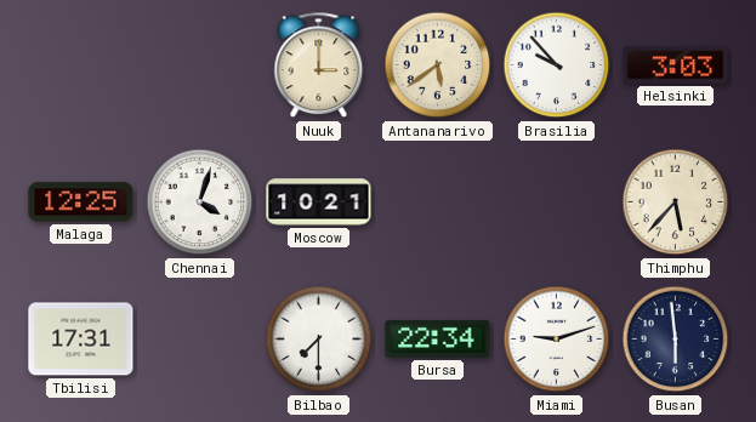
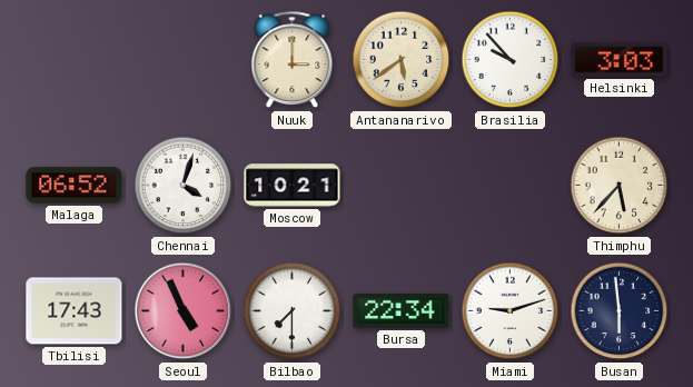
Malaga: 12:25 -> 06:52 (75, 186)
Tbilisi: 17:31 -> 17:43 (75, 311)
Seoul: none -> 4:56 (184, 311)
